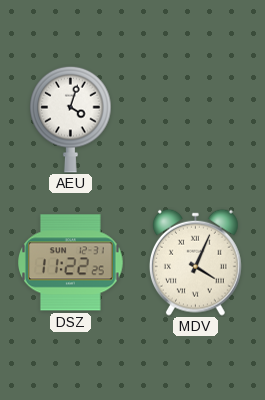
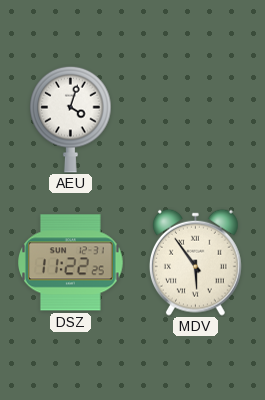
MDV: 4:04 -> 5:54 (195, 262)
